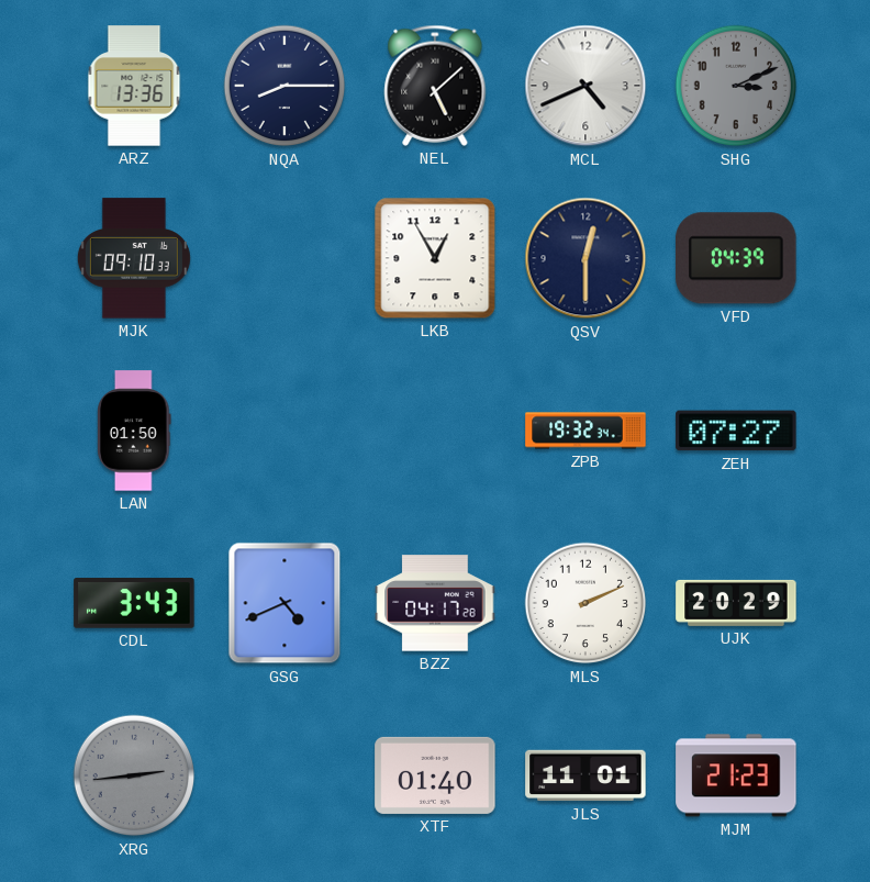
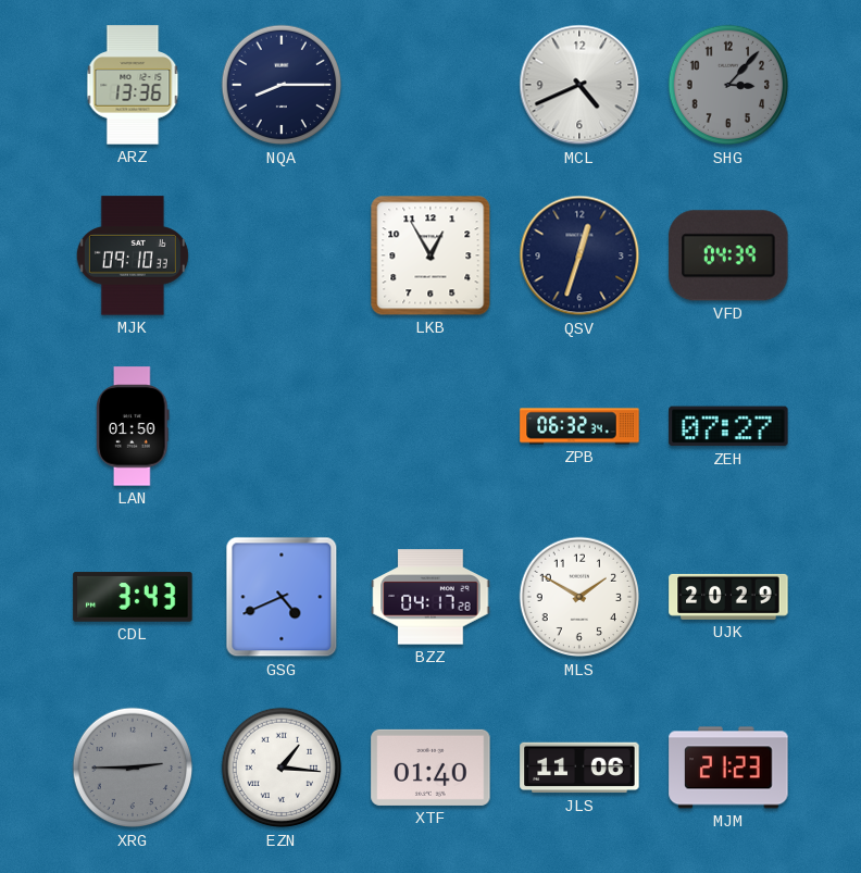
NEL: 5:08 -> none (435, 86)
SHG: 3:11 -> 3:07 (728, 85)
QSV: 12:30 -> 12:33 (579, 255)
ZPB: 19:32 -> 06:32 (579, 426)
MLS: 2:11 -> 1:50 (579, 597)
XRG: 2:44 -> 2:45 (133, 768)
EZN: none -> 1:16 (282, 768)
JLS: 11:01 -> 11:06 (579, 768)
